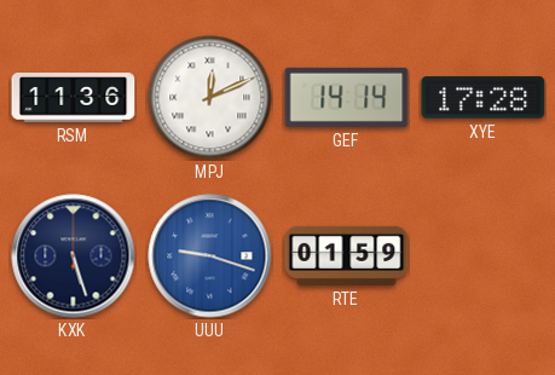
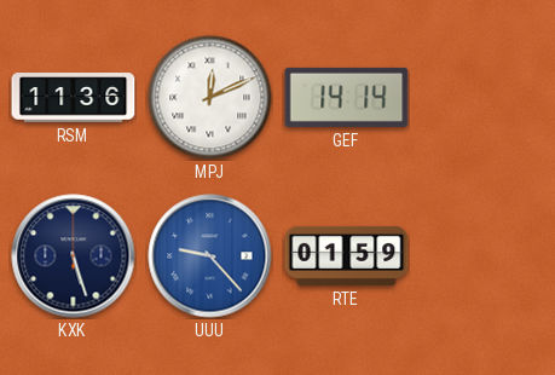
XYE: 17:28 -> none (484, 98)
UUU: 9:18 -> 9:23 (210, 256)
